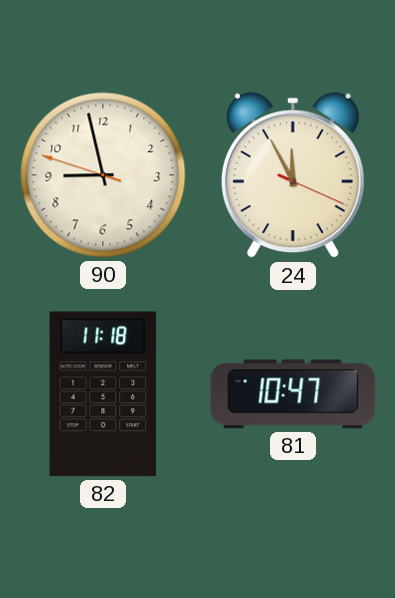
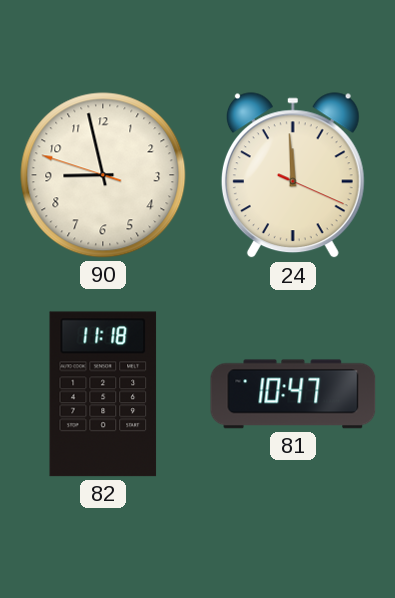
24: 11:55 -> 11:59 (293, 176)
